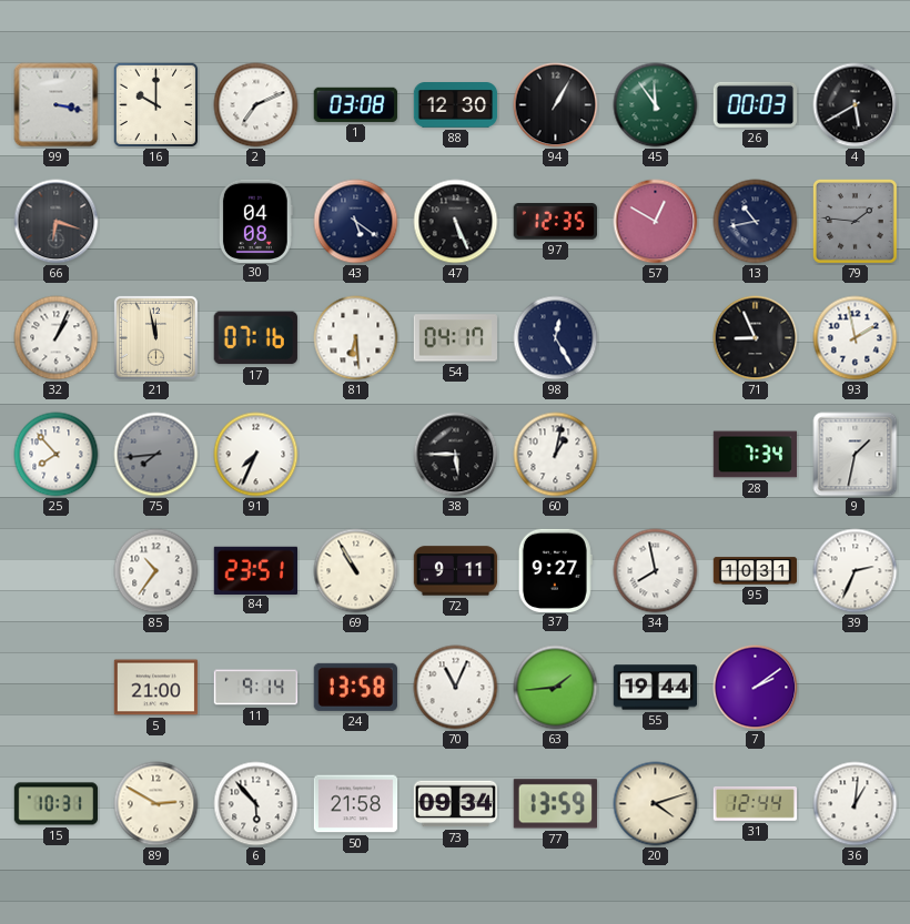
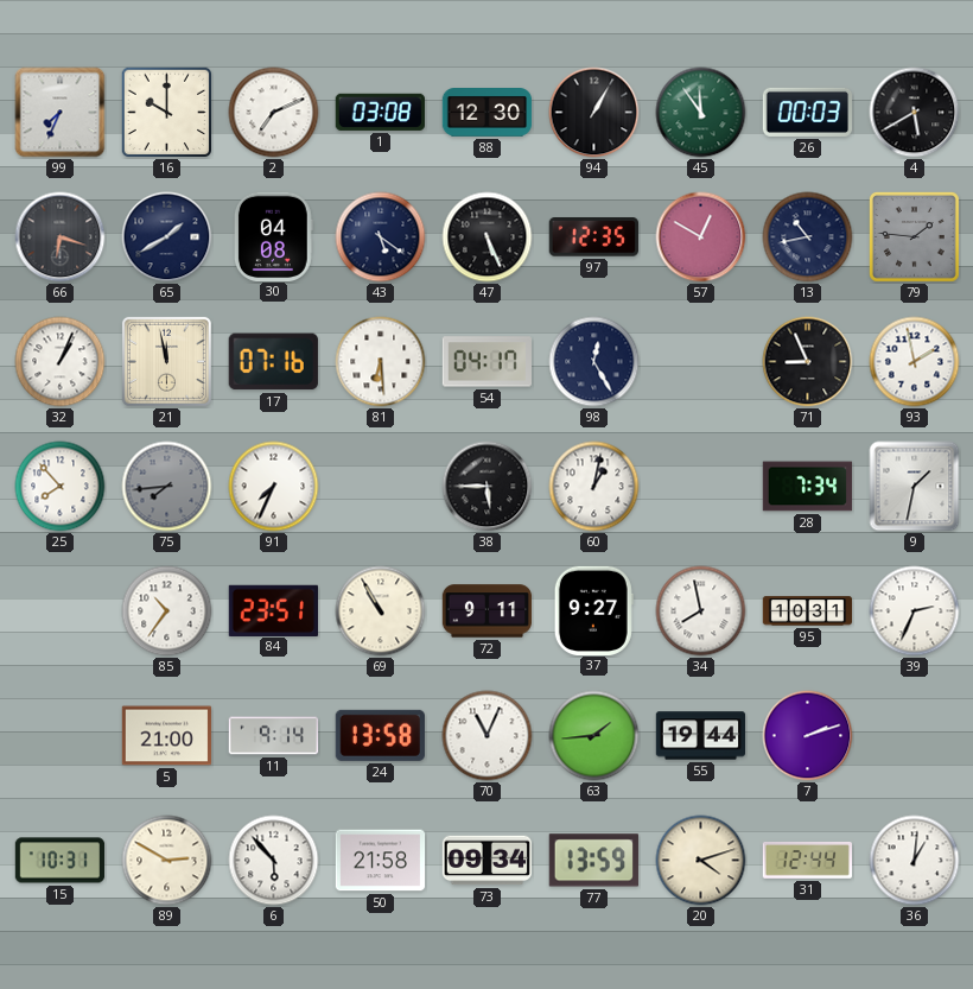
99: 3:17 -> 7:34 (61, 113)
65: none -> 1:40 (167, 237)
7: 2:09 -> 2:12 (808, 736)
